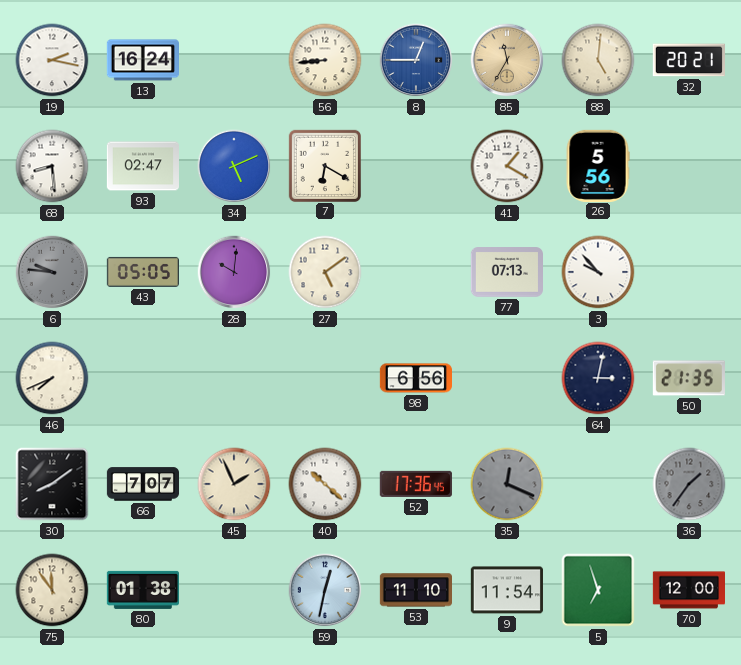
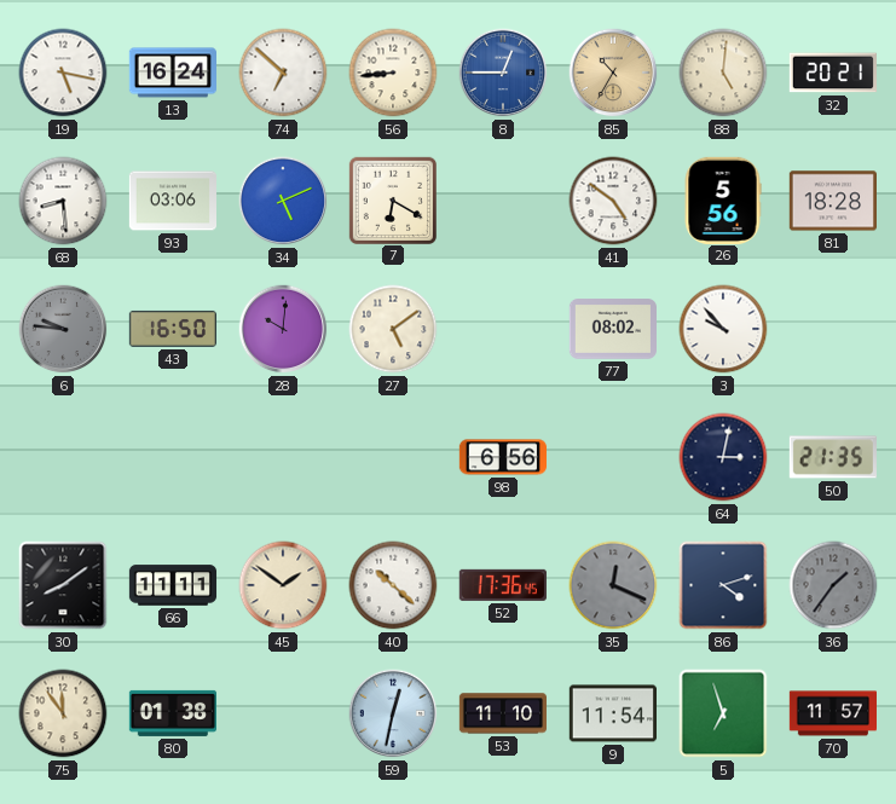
19: 2:17 -> 5:17 (63, 73)
74: none -> 6:52 (283, 73)
85: 11:35 -> 10:35 (613, 73)
93: 02:47 -> 03:06 (172, 201)
41: 1:20 -> 4:51 (613, 201)
81: none -> 18:28 (833, 201)
43: 05:05 -> 16:50 (172, 329)
77: 07:13 -> 08:02 (612, 329)
46: 7:41 -> none (52, 378)
66: 7:07 -> 11:11 (173, 585)
45: 1:56 -> 1:51 (283, 585)
86: none -> 4:12 (723, 585)
70: 12:00 -> 11:57 (832, 713)
